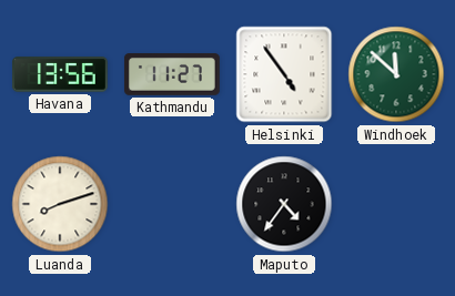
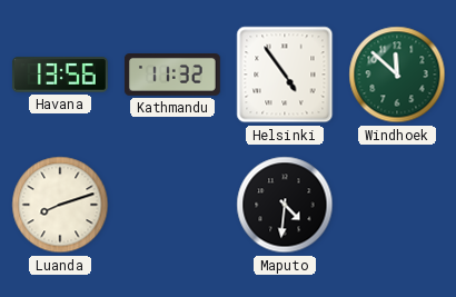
Kathmandu: 11:27 -> 11:32 (172, 76)
Maputo: 4:36 -> 4:31 (285, 205)
